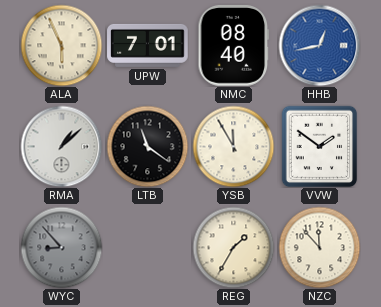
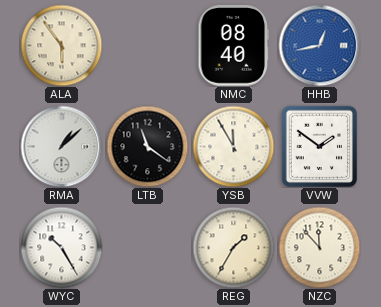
ALA: 5:56 -> 5:54 (61, 45)
UPW: 7:01 -> none (148, 45)
WYC: 8:53 -> 10:25 (61, 247)
WYC dial: grey -> white (61, 247)
